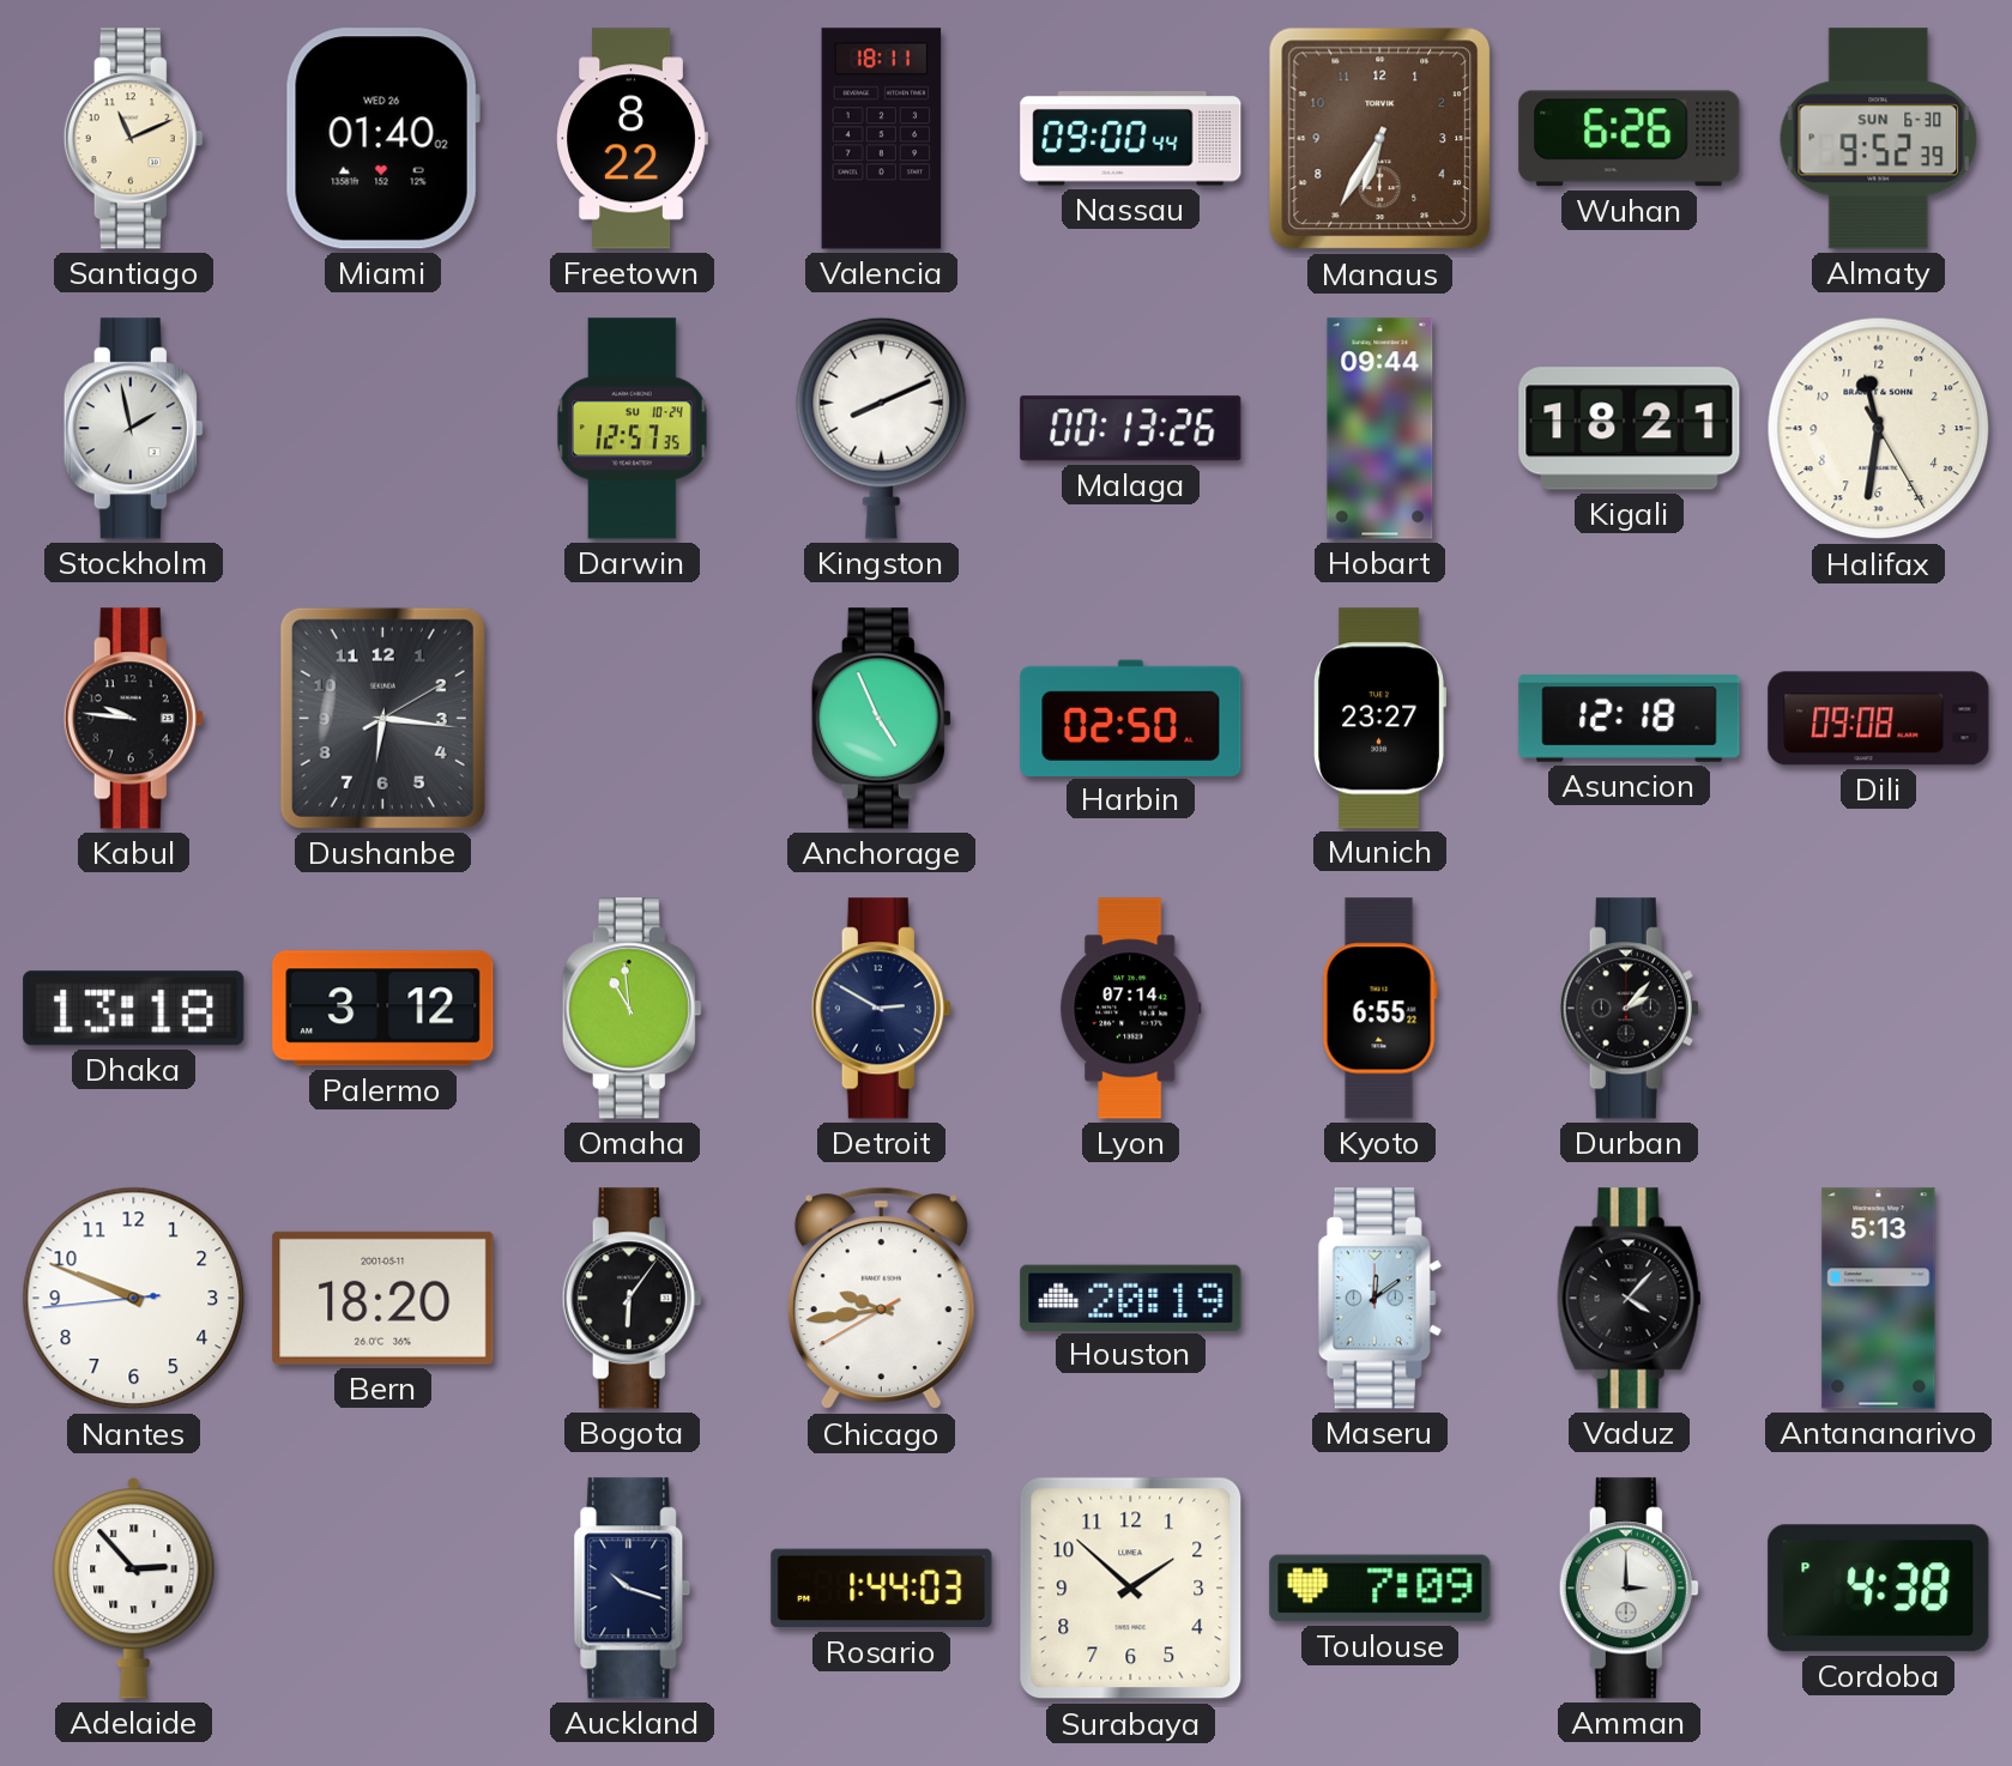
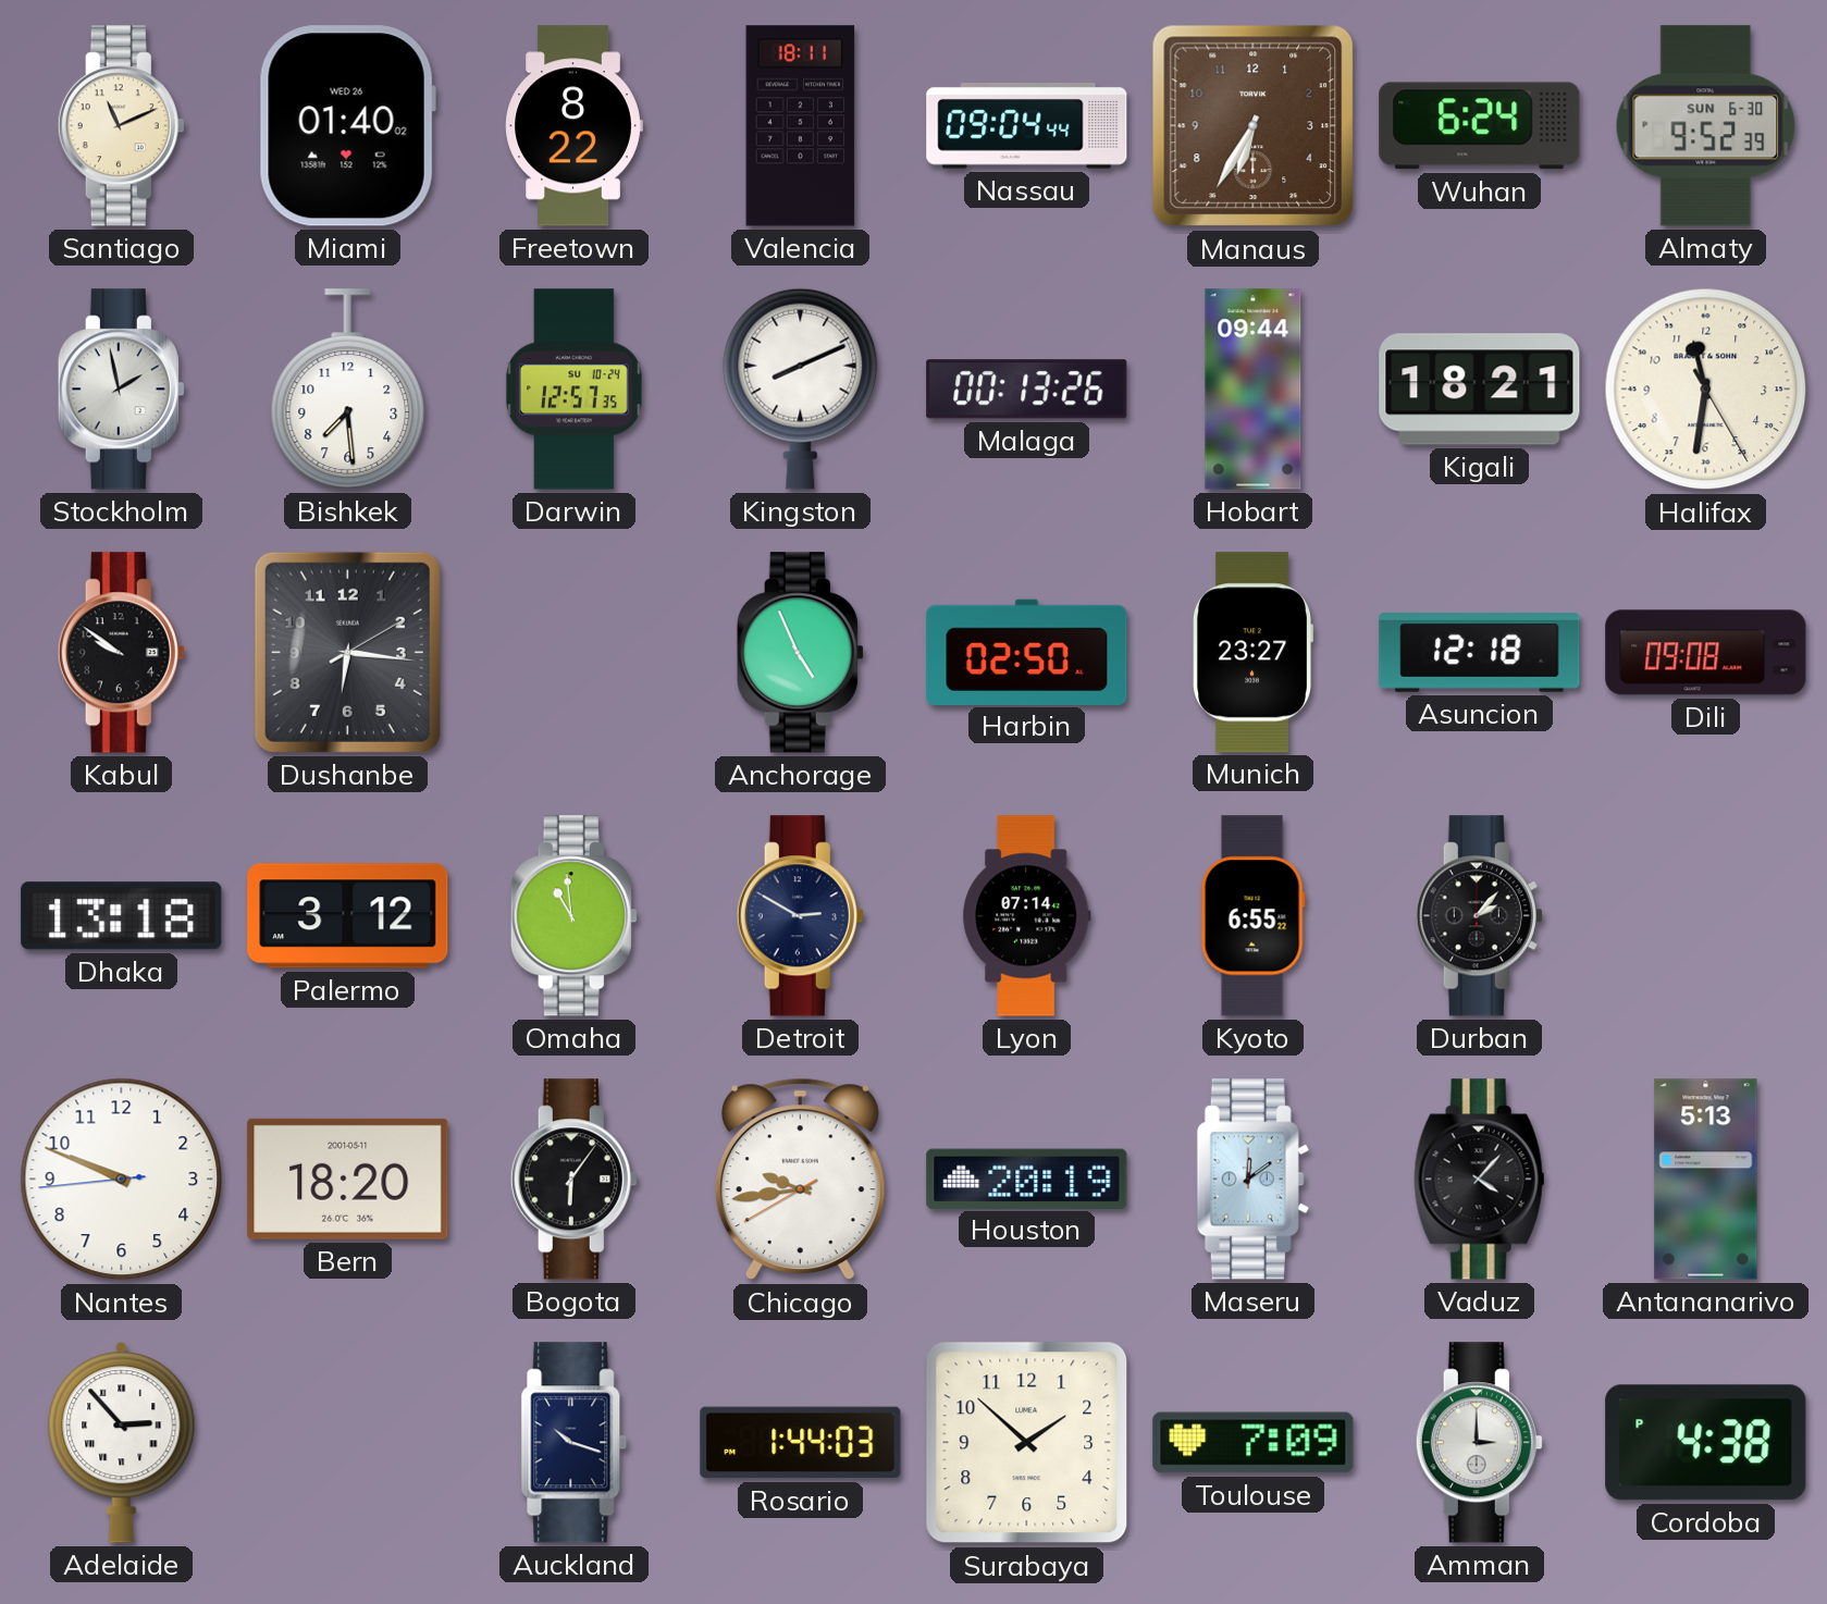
Nassau: 09:00 -> 09:04 (1027, 126)
Wuhan: 6:26 -> 6:24 (1480, 126)
Bishkek: none -> 7:29 (348, 390)
Kabul: 9:46 -> 9:51 (121, 653)
